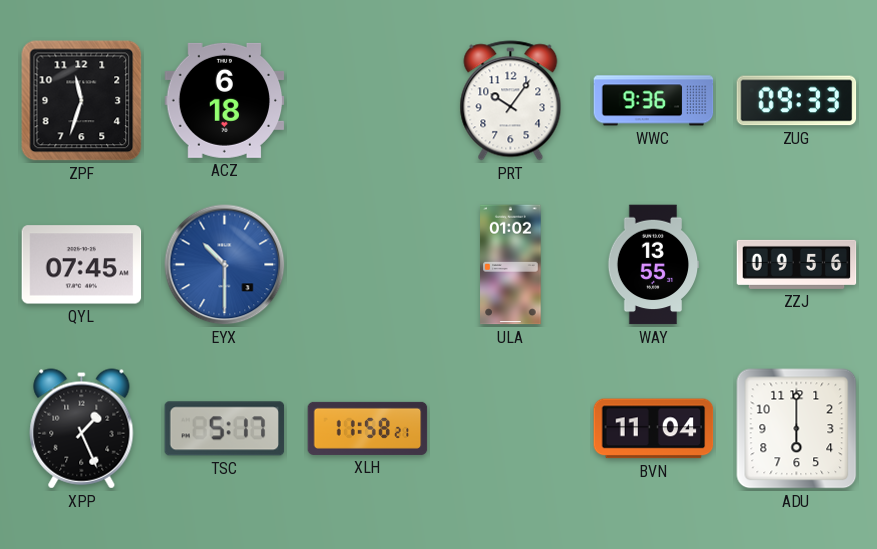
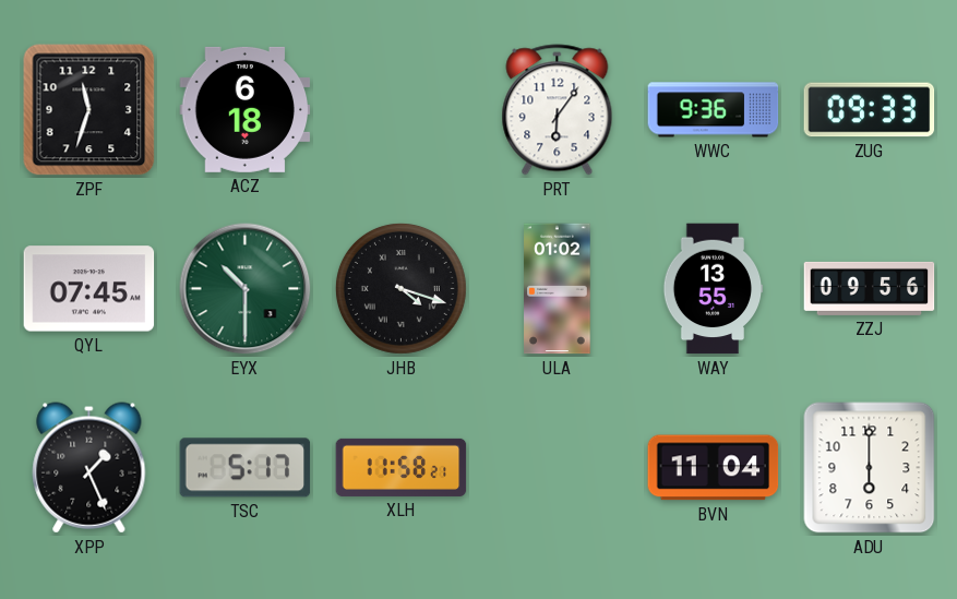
PRT: 10:06 -> 6:06 (558, 110)
EYX dial: blue -> green (246, 289)
JHB: none -> 4:18 (400, 288)
